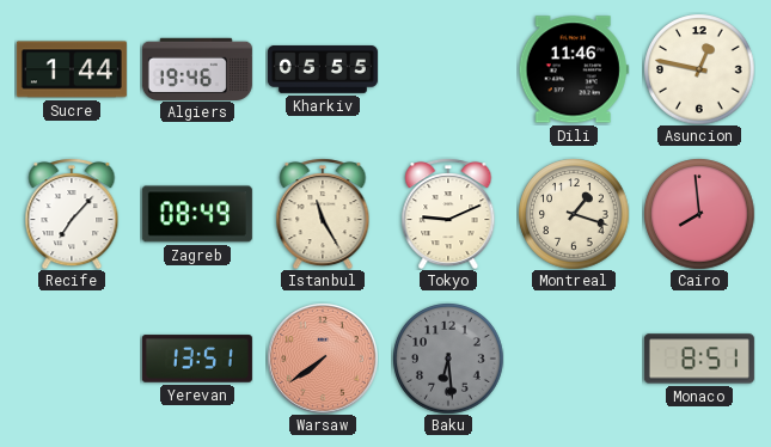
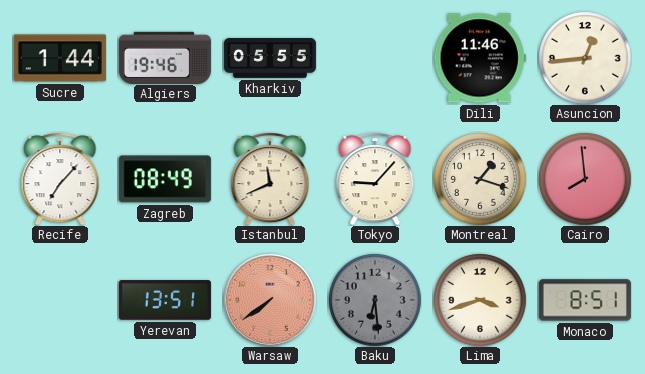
Asuncion: 12:47 -> 12:44 (585, 58)
Istanbul: 11:25 -> 11:41 (270, 179)
Tokyo: 9:11 -> 9:07 (375, 179)
Lima: none -> 3:42 (480, 300)
